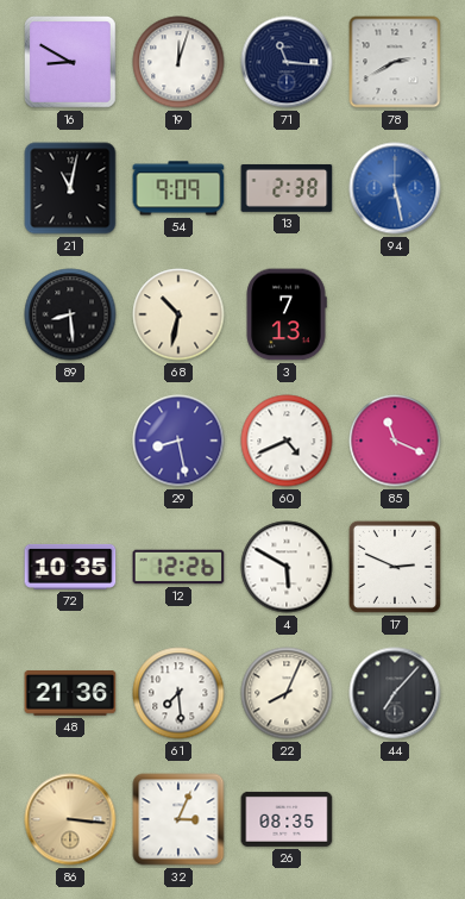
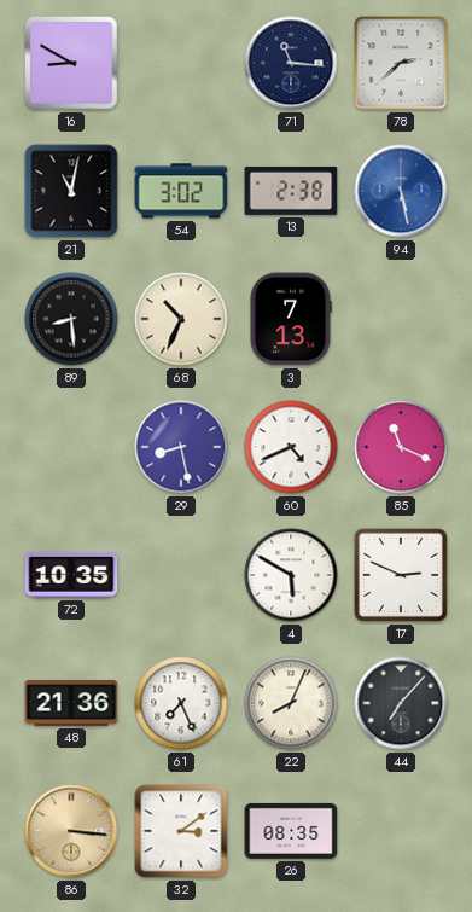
19: 12:03 -> none (178, 62)
78: 2:40 -> 2:38 (401, 63)
54: 9:09 -> 3:02 (181, 191)
68: 10:32 -> 10:34 (181, 319)
12: 12:26 -> none (178, 567)
61: 7:29 -> 7:26 (181, 703)
32: 3:04 -> 3:09 (181, 831)
